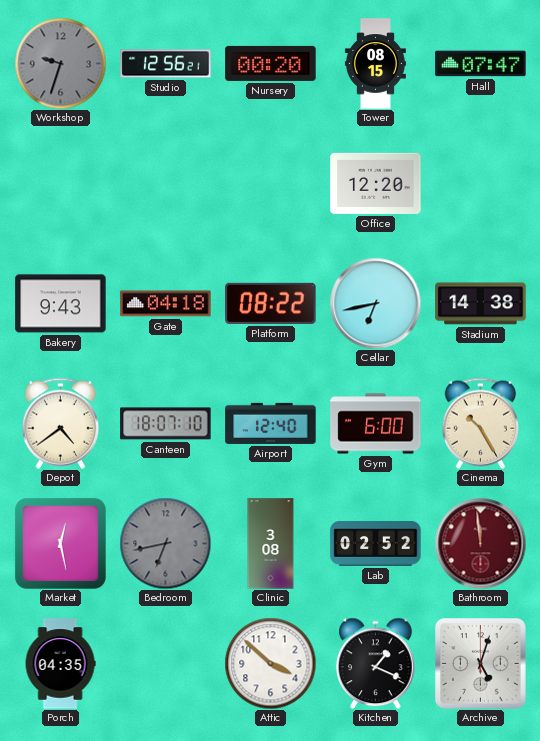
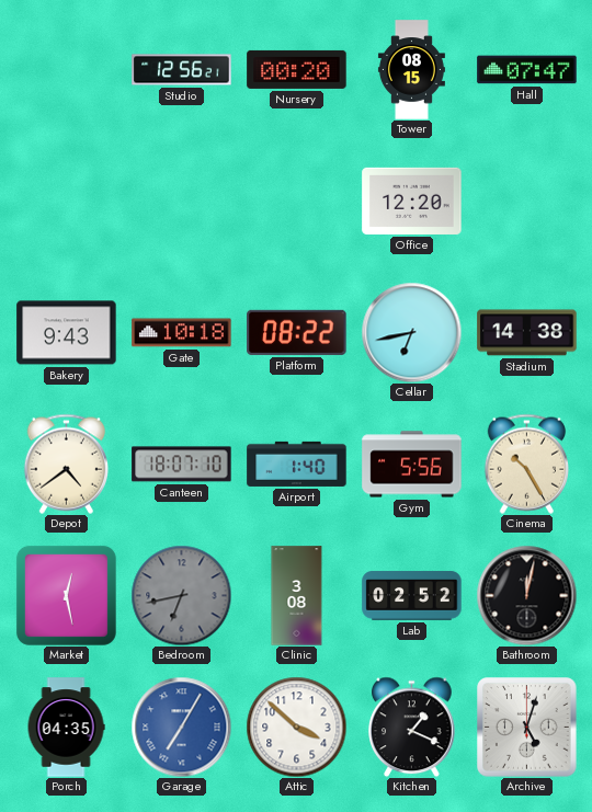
Workshop: 9:33 -> none (60, 63)
Gate: 04:18 -> 10:18 (182, 333)
Airport: 12:40 -> 1:40 (297, 464)
Gym: 6:00 -> 5:56 (412, 465)
Bathroom: 11:59 -> 12:02 (526, 595)
Bathroom dial: burgundy -> black (526, 595)
Garage: none -> 7:05 (181, 727)
